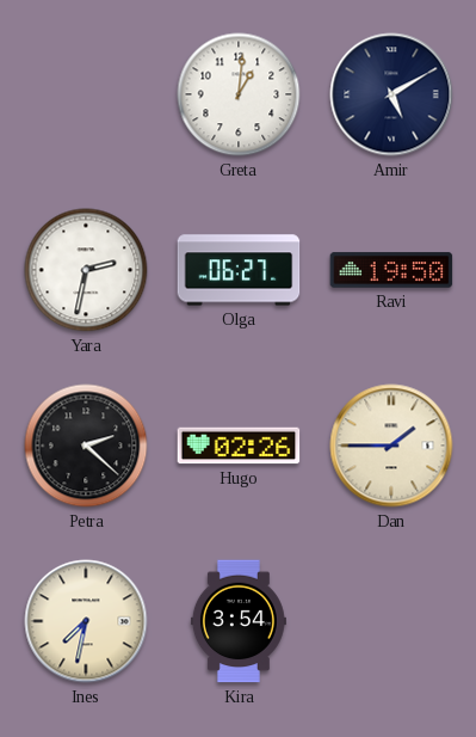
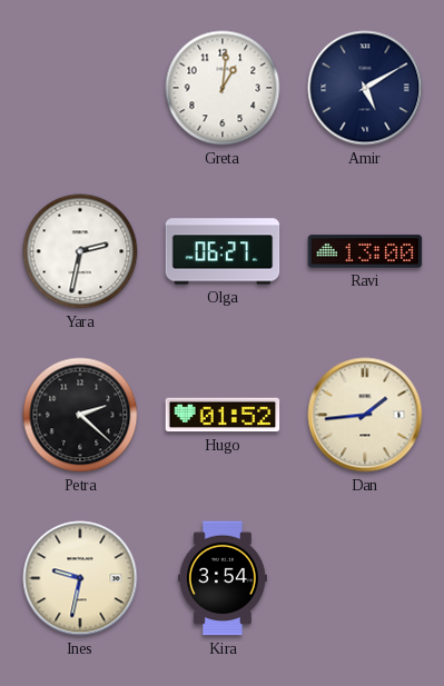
Ravi: 19:50 -> 13:00 (365, 251)
Hugo: 02:26 -> 01:52 (223, 415)
Dan: 1:45 -> 1:44 (365, 415)
Ines: 7:32 -> 9:32 (80, 578)
